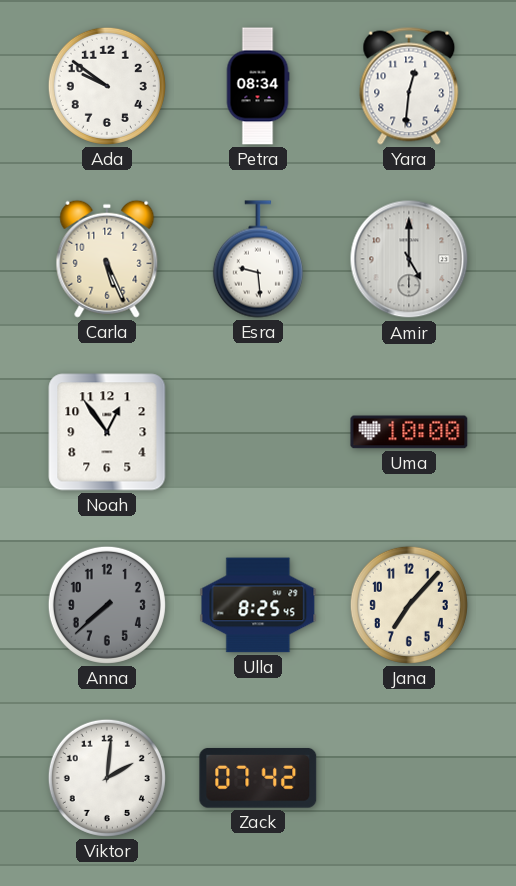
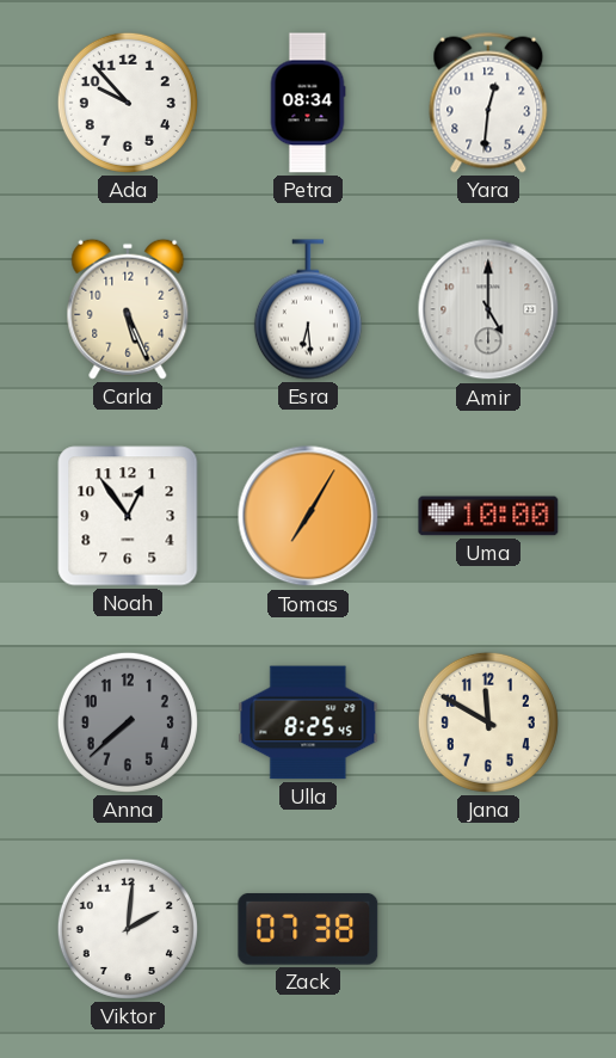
Ada: 9:51 -> 9:53 (128, 103)
Esra: 9:29 -> 6:29 (308, 309)
Tomas: none -> 7:05 (308, 516)
Jana: 7:07 -> 11:50 (488, 722)
Zack: 07:42 -> 07:38 (308, 929)
